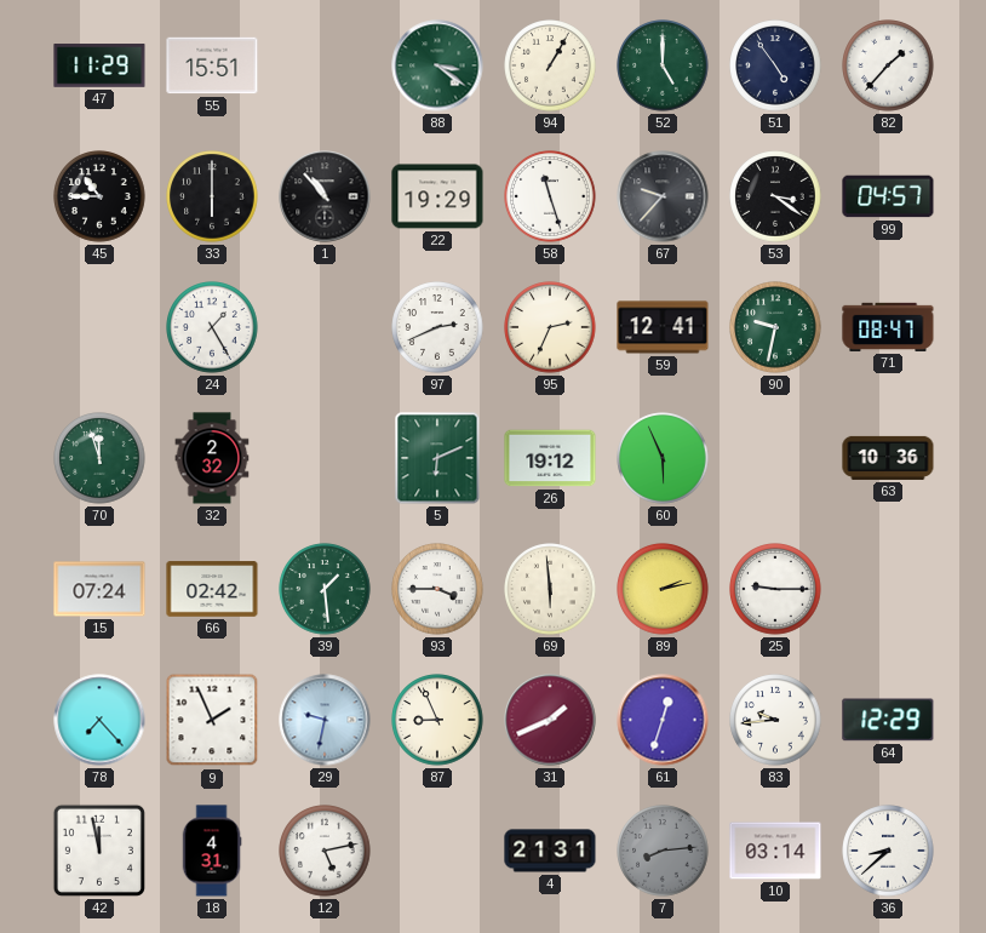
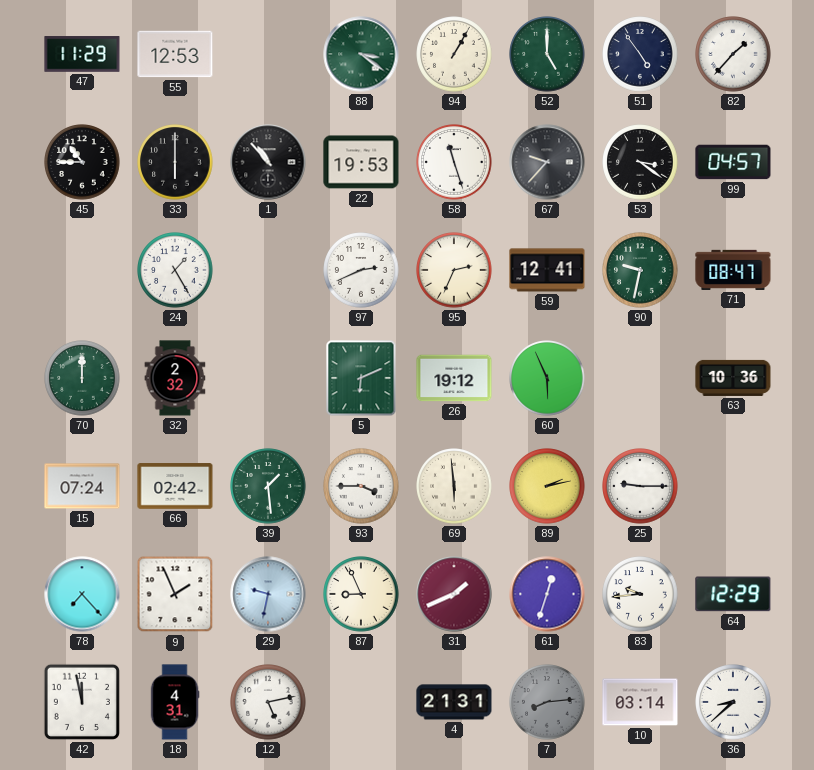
55: 15:51 -> 12:53 (175, 54)
22: 19:29 -> 19:53 (361, 162)
70: 11:57 -> 12:00 (82, 378)
